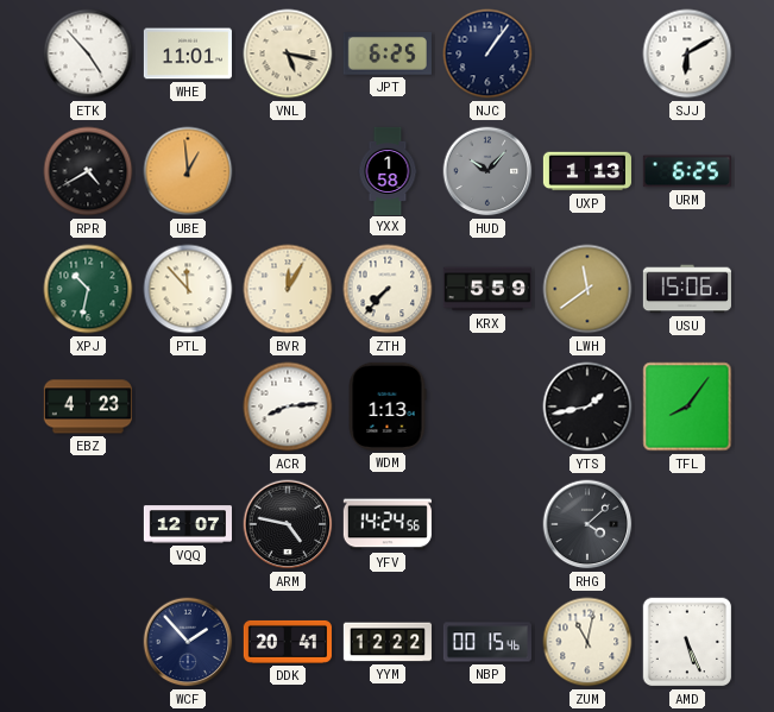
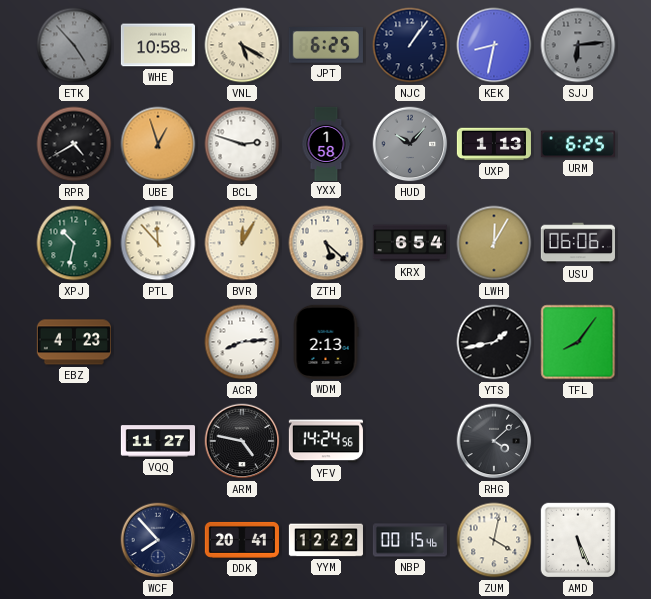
ETK dial: white -> grey (74, 45)
WHE: 11:01 -> 10:58 (158, 45)
VNL: 5:17 -> 5:20 (242, 45)
KEK: none -> 8:32 (494, 45)
SJJ: 6:10 -> 6:14 (578, 45)
SJJ dial: white -> grey (578, 45)
UBE: 12:59 -> 12:57 (158, 144)
BCL: none -> 2:48 (242, 144)
ZTH: 7:37 -> 5:22 (326, 243)
KRX: 5:59 -> 6:54 (410, 243)
LWH: 11:39 -> 12:05 (494, 243)
USU: 15:06 -> 06:06 (578, 243)
WDM: 1:13 -> 2:13 (326, 342)
VQQ: 12:07 -> 11:27 (157, 441)
WCF: 1:53 -> 7:53 (158, 540)
ZUM: 11:02 -> 4:02 (494, 540)
